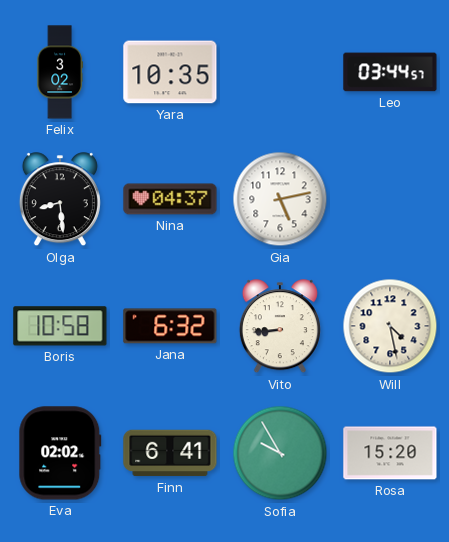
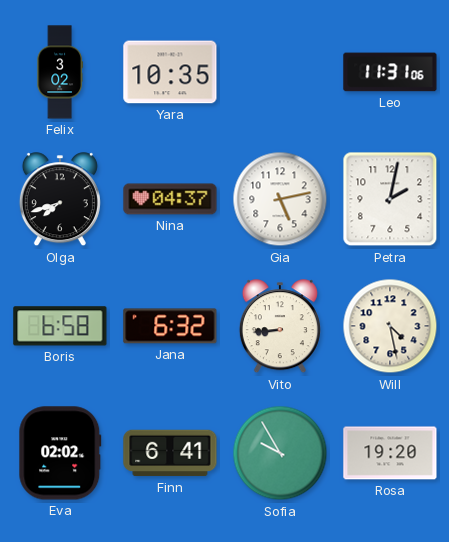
Leo: 03:44 -> 11:31 (390, 72)
Olga: 8:29 -> 7:42 (60, 200)
Petra: none -> 2:02 (390, 199)
Boris: 10:58 -> 6:58 (60, 326)
Rosa: 15:20 -> 19:20 (390, 453)
